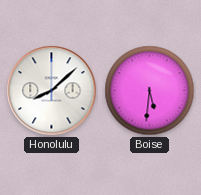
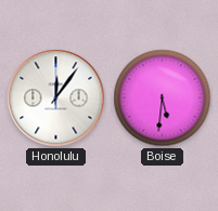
Honolulu: 8:08 -> 12:06 (56, 98)
